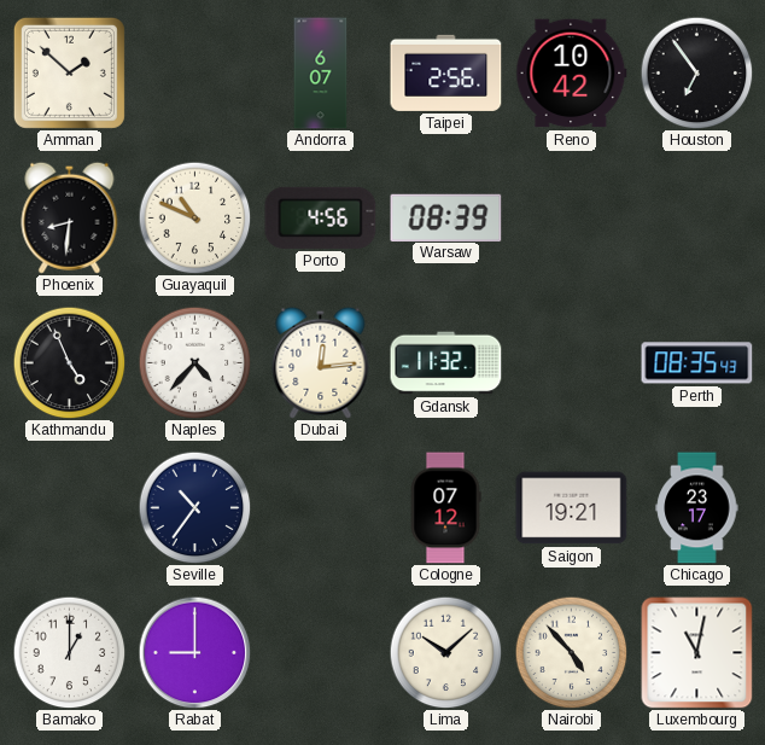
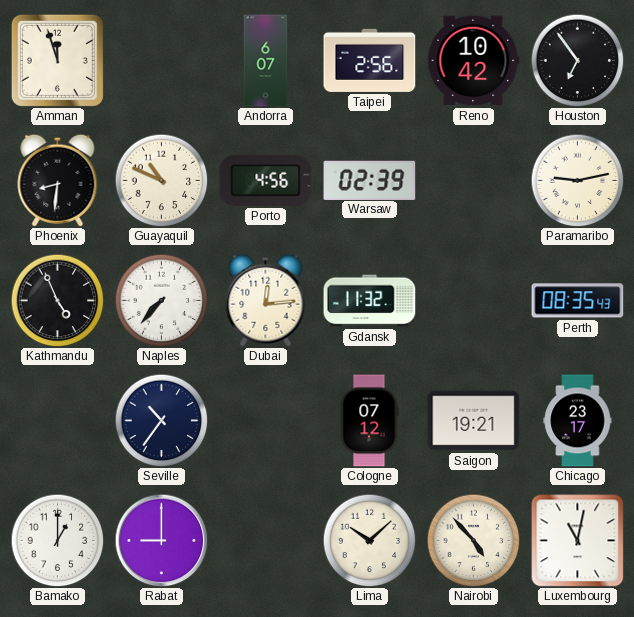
Amman: 1:52 -> 11:57 (57, 60)
Warsaw: 08:39 -> 02:39 (370, 180)
Paramaribo: none -> 9:13 (577, 180)
Naples: 4:37 -> 7:37 (161, 300)
